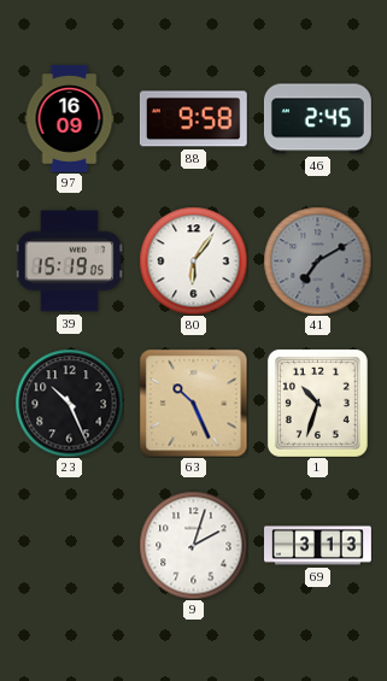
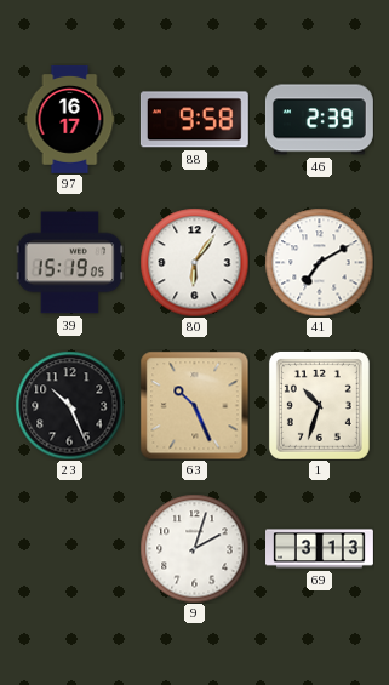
97: 16:09 -> 16:17 (70, 119)
46: 2:45 -> 2:39 (319, 120)
41 dial: grey -> white (319, 262)
